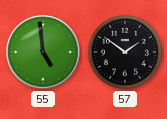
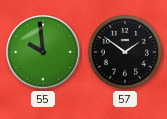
55: 4:59 -> 9:59 (43, 52)
